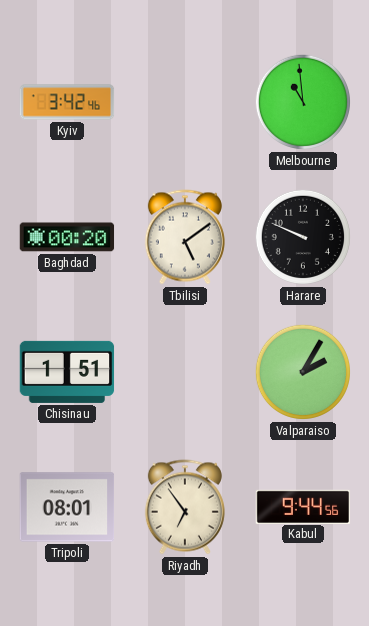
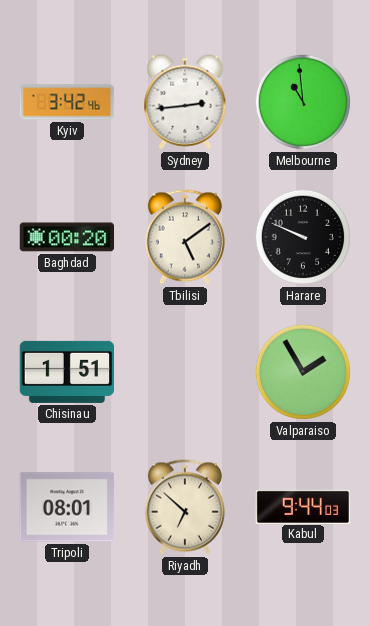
Sydney: none -> 2:44 (185, 102)
Valparaiso: 2:05 -> 1:55 (303, 372)
Riyadh: 6:54 -> 6:52 (185, 507)
Kabul: 9:44:56 -> 9:44:03 (303, 506)
